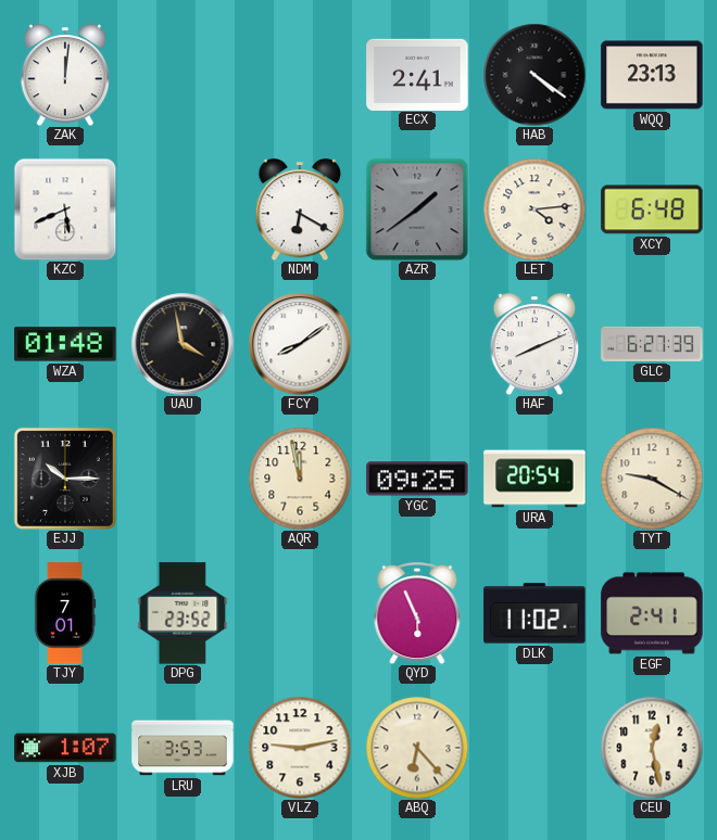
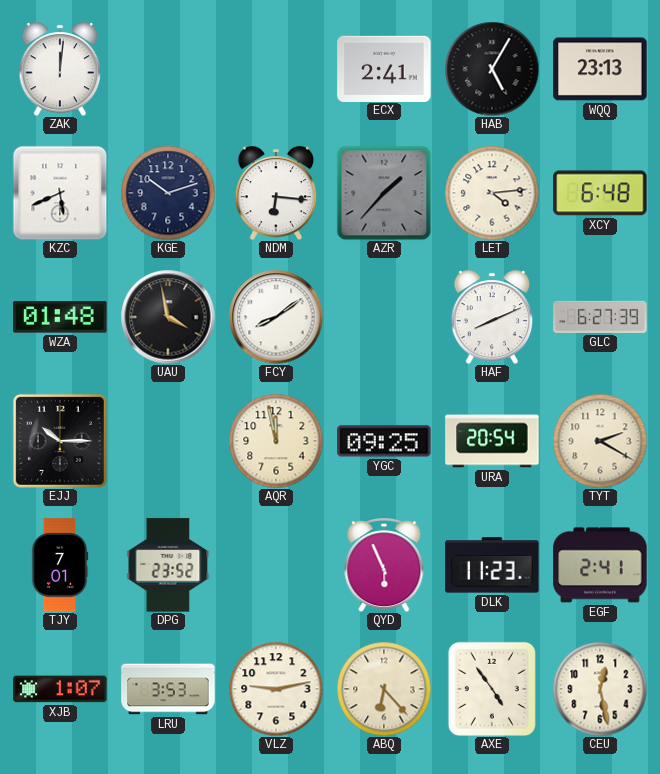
HAB: 4:21 -> 5:05 (492, 69)
KGE: none -> 10:12 (168, 193)
NDM: 6:20 -> 6:16 (276, 194)
AZR: 1:39 -> 1:37 (384, 193)
TYT: 9:20 -> 2:20 (600, 441)
DLK: 11:02 -> 11:23 (492, 565)
AXE: none -> 4:54 (492, 689)
